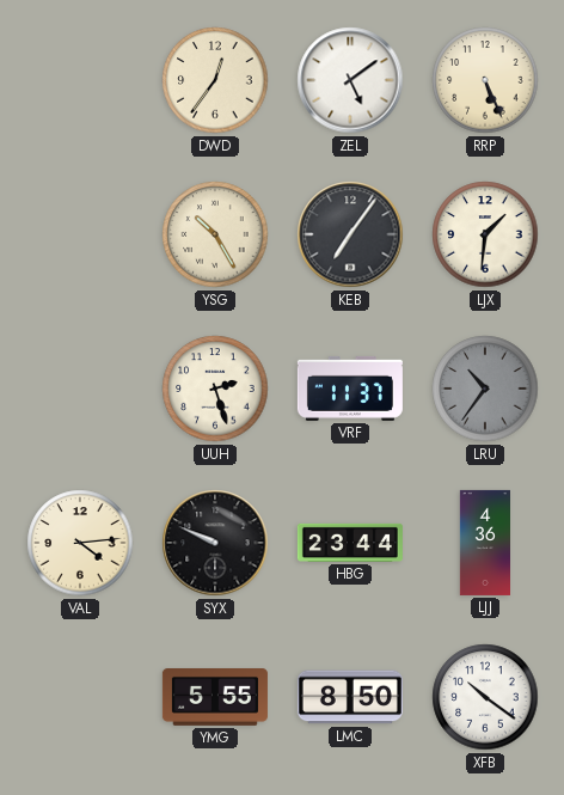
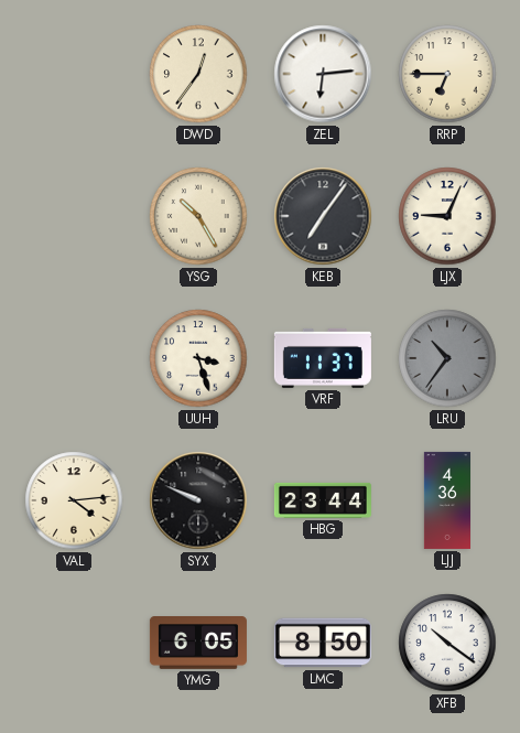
ZEL: 5:09 -> 6:14 (323, 74)
RRP: 5:26 -> 6:45 (447, 74)
LJX: 1:31 -> 9:04 (447, 216)
UUH: 2:27 -> 3:27 (198, 358)
YMG: 5:55 -> 6:05 (198, 644)
